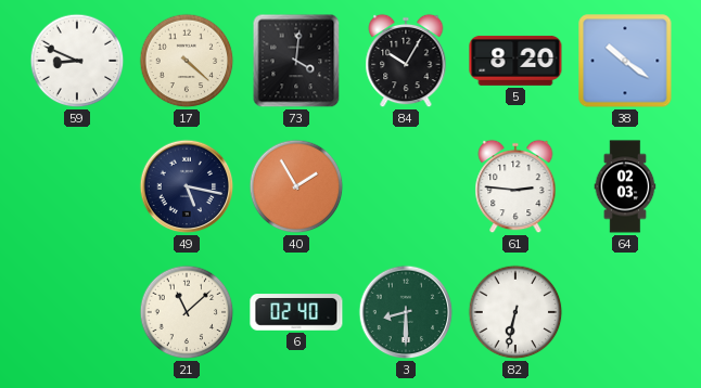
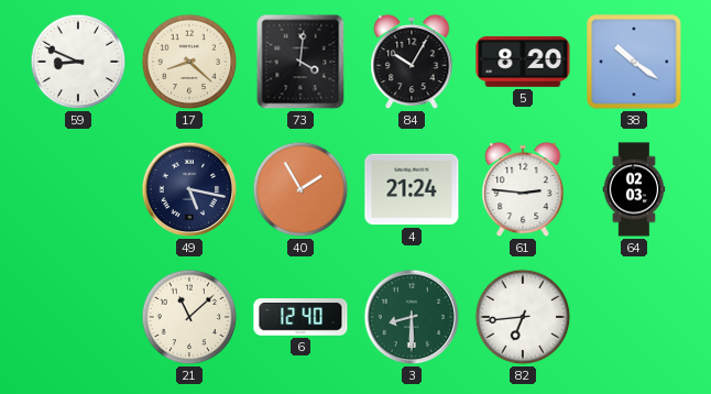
17: 4:22 -> 8:22 (189, 62)
4: none -> 21:24 (412, 189)
6: 02:40 -> 12:40 (300, 317)
82: 6:32 -> 6:44 (523, 317)
